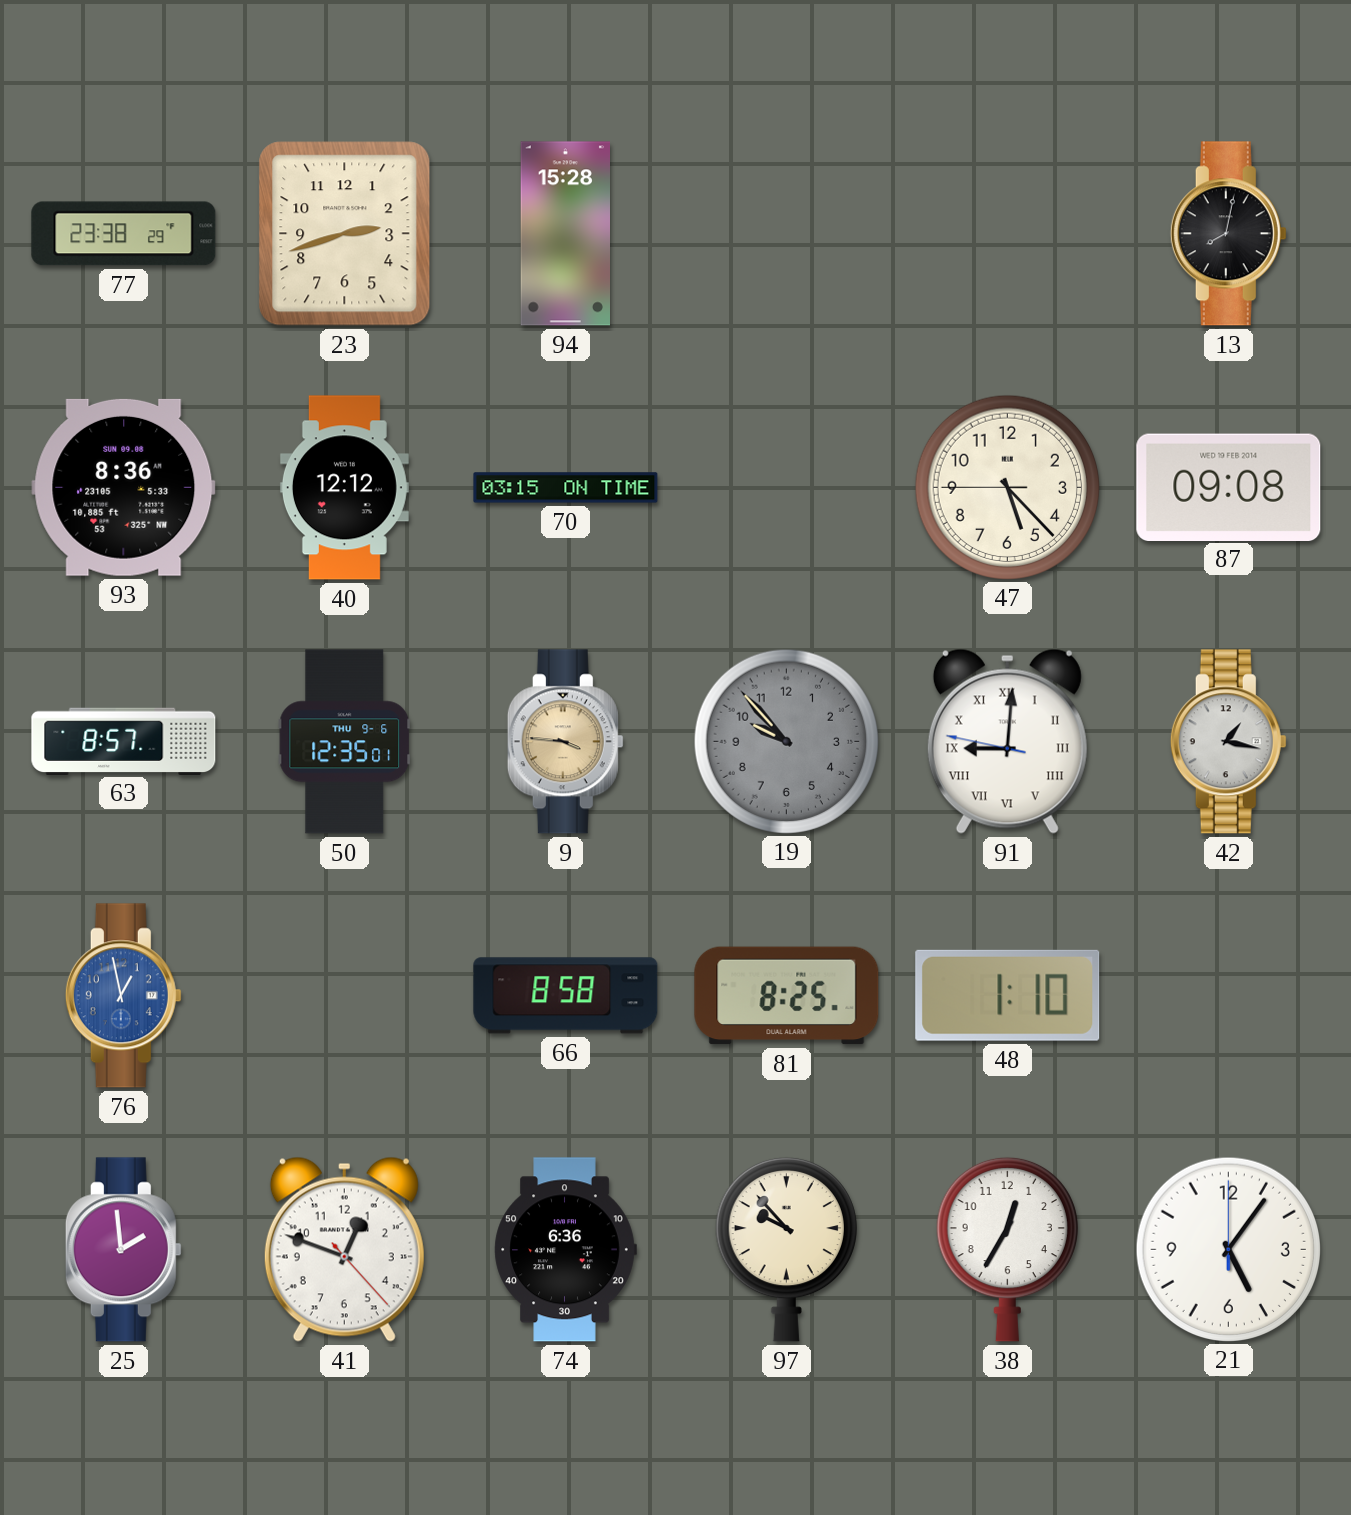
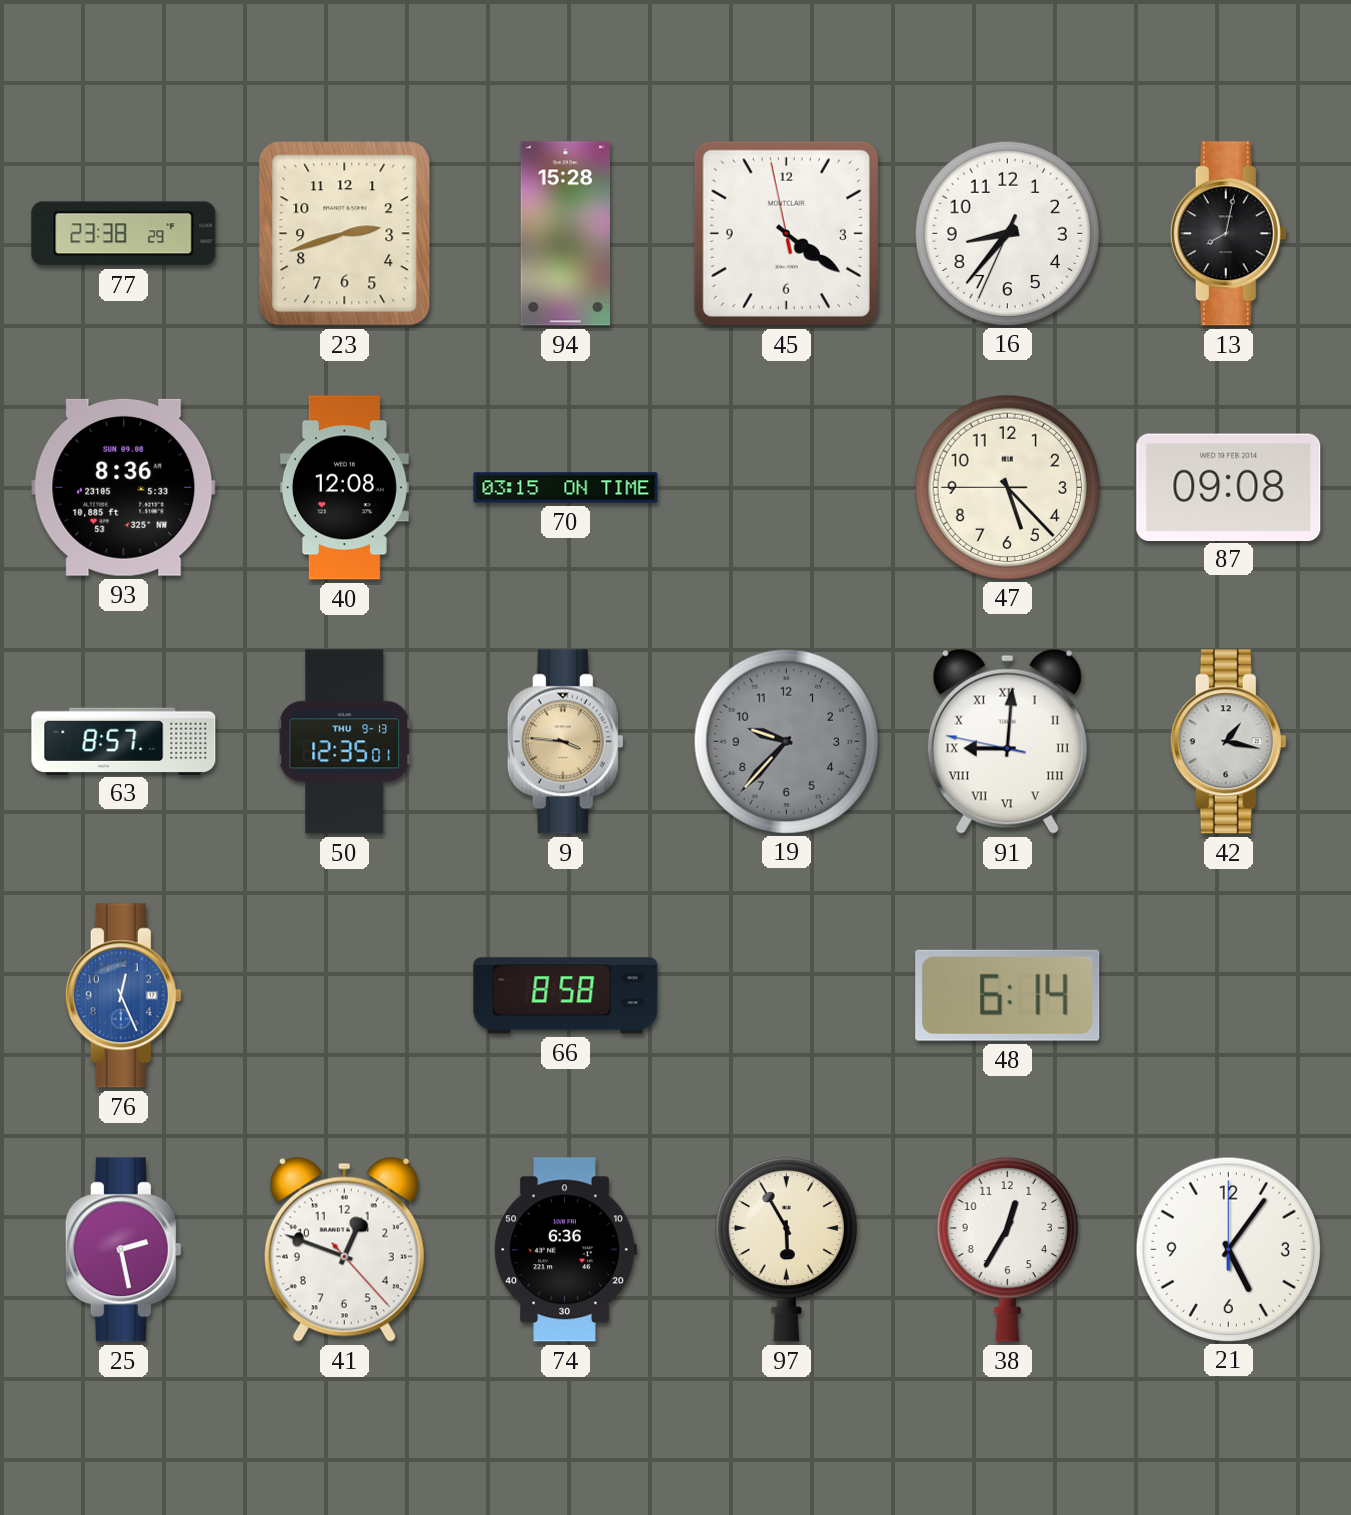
45: none -> 4:20 (786, 233)
16: none -> 8:36 (1007, 233)
40: 12:12 -> 12:08 (344, 488)
50 date: THU 9-6 -> THU 9-13 (345, 742)
19: 9:53 -> 9:37 (786, 741)
76: 12:58 -> 12:26 (123, 996)
81: 8:25 -> none (787, 996)
48: 1:10 -> 6:14 (1008, 995)
25: 1:59 -> 2:28 (123, 1250)
97: 9:53 -> 5:55 (786, 1249)
